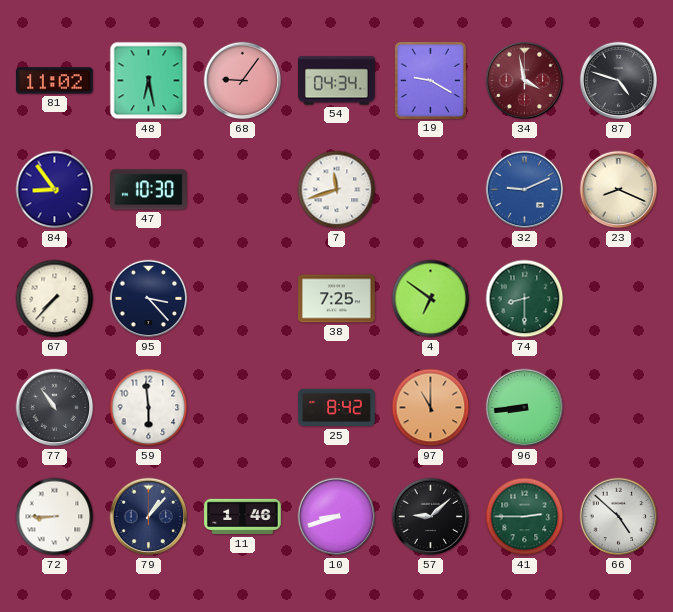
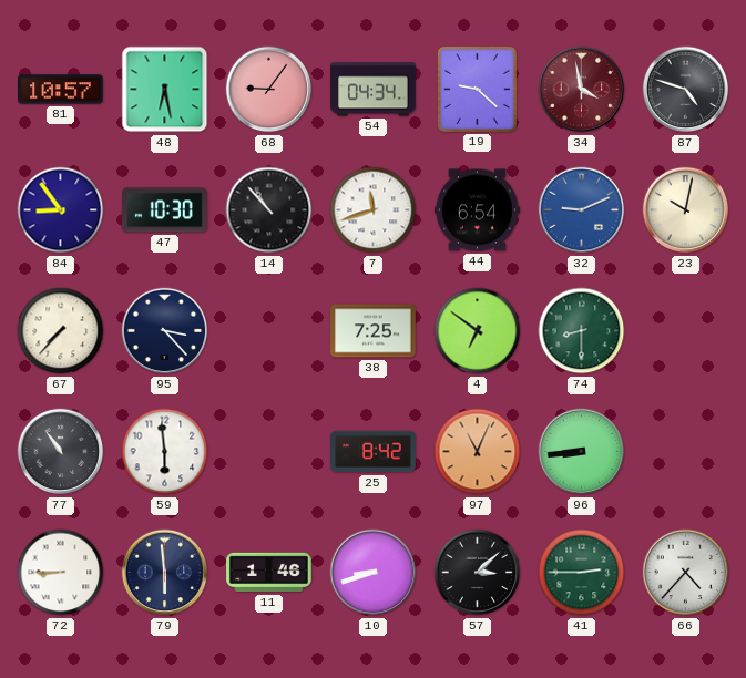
81: 11:02 -> 10:57 (61, 90)
19: 9:20 -> 9:22 (477, 89)
14: none -> 10:53 (269, 210)
44: none -> 6:54 (478, 210)
23: 8:19 -> 10:02 (686, 210)
97: 11:00 -> 11:04 (478, 452)
79: 1:07 -> 5:59 (165, 573)
57: 9:08 -> 3:08 (478, 573)
66: 4:52 -> 4:37 (686, 573)
